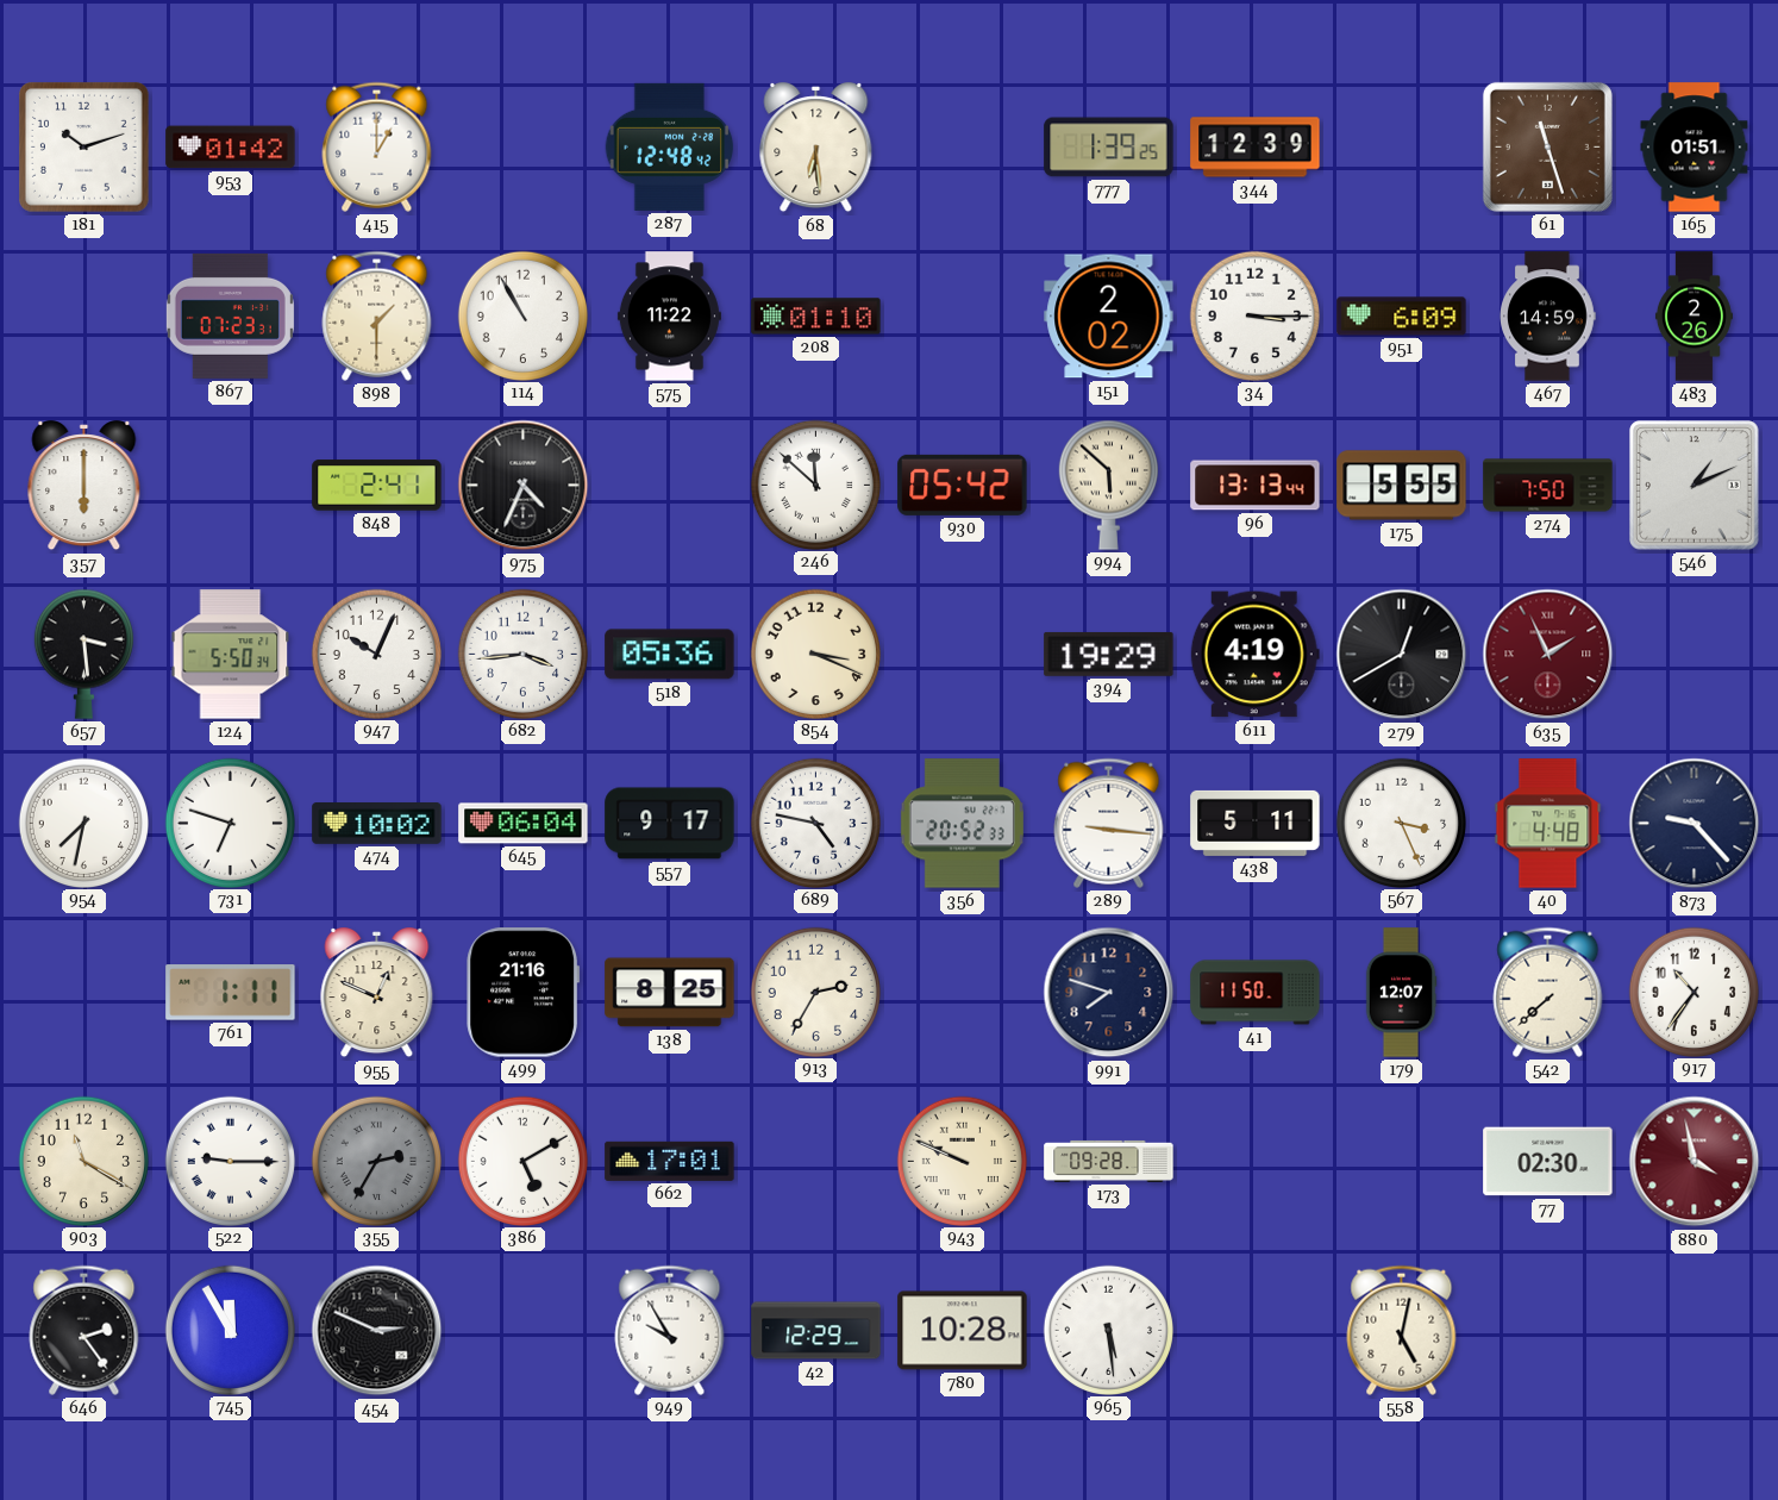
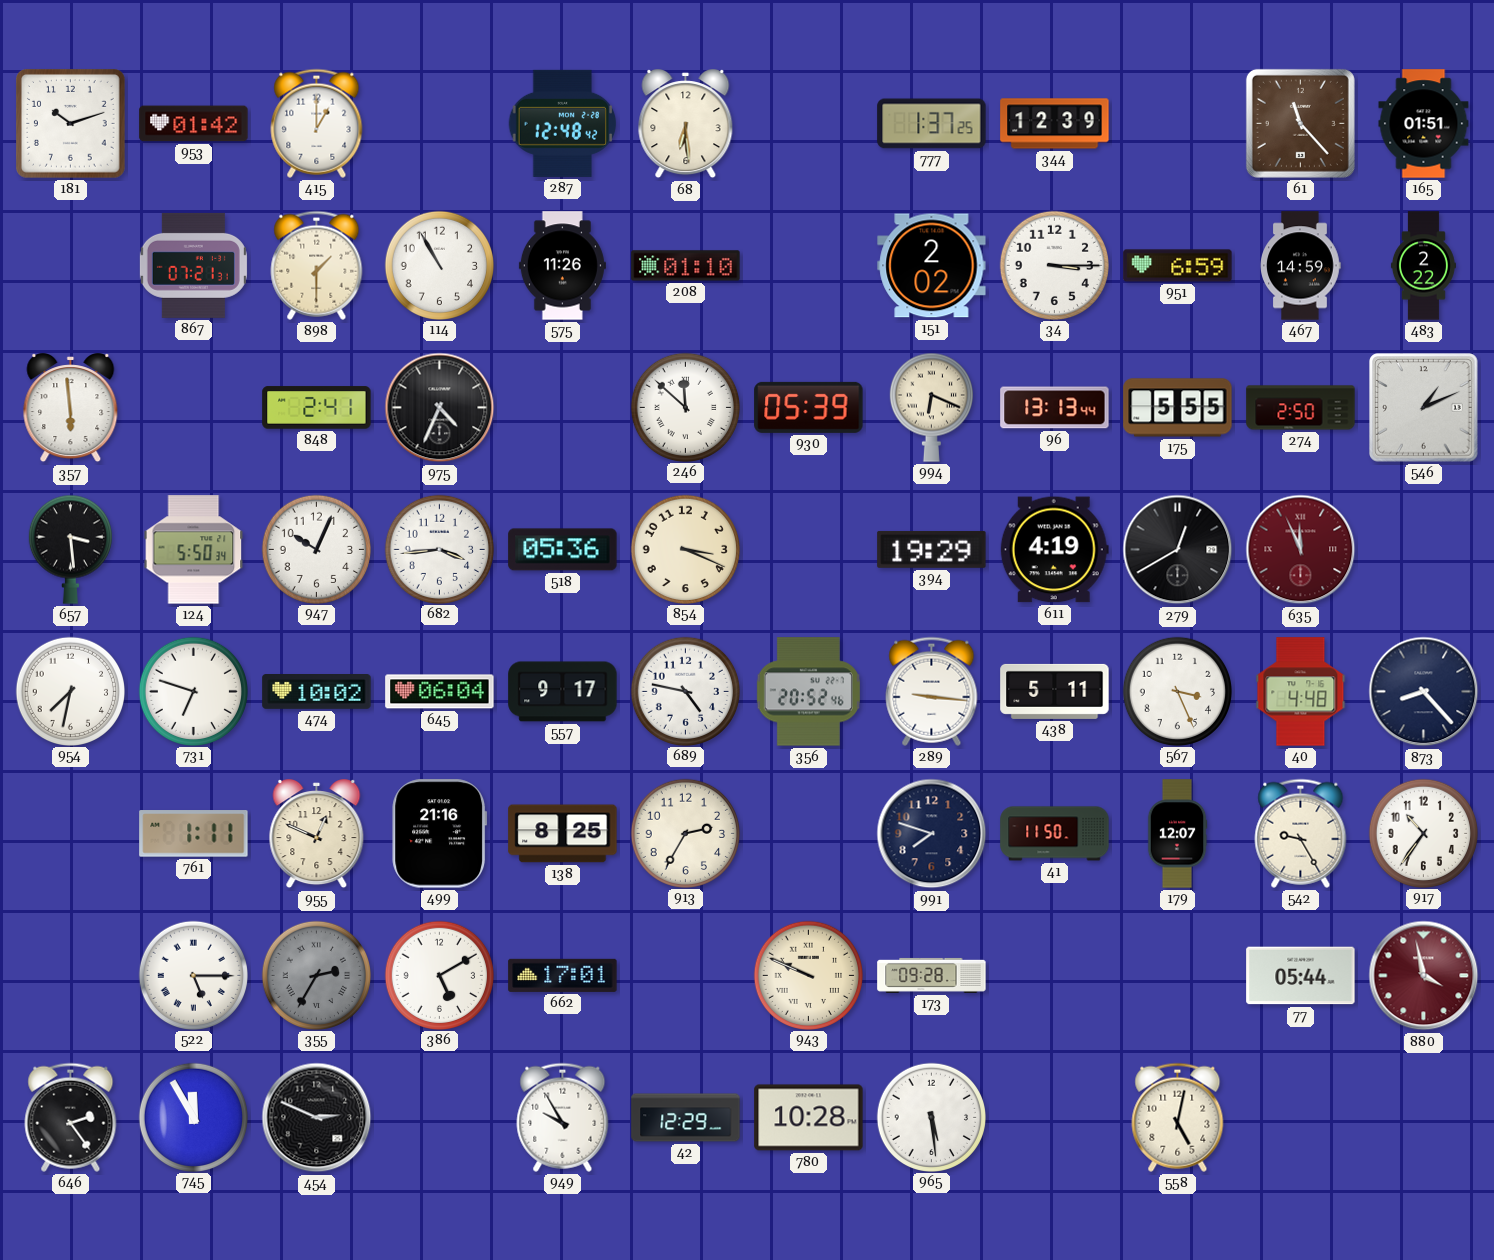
777: 1:39 -> 1:37 (932, 124)
61: 11:27 -> 11:23 (1300, 123)
867: 07:23 -> 07:21 (193, 265)
575: 11:22 -> 11:26 (562, 266)
951: 6:09 -> 6:59 (1178, 266)
483: 2:26 -> 2:22 (1423, 266)
357: 6:00 -> 5:59 (71, 408)
930: 05:42 -> 05:39 (809, 407)
994: 5:52 -> 6:19 (931, 407)
274: 7:50 -> 2:50 (1301, 408)
635: 1:56 -> 11:56 (1301, 550)
356: 20:52:33 -> 20:52:46 (808, 692)
873: 9:23 -> 8:23 (1424, 692)
542: 7:38 -> 9:25 (1301, 833)
903: 11:20 -> none (83, 1161)
522: 9:15 -> 5:15 (193, 975)
77: 02:30 -> 05:44 (1301, 976)
